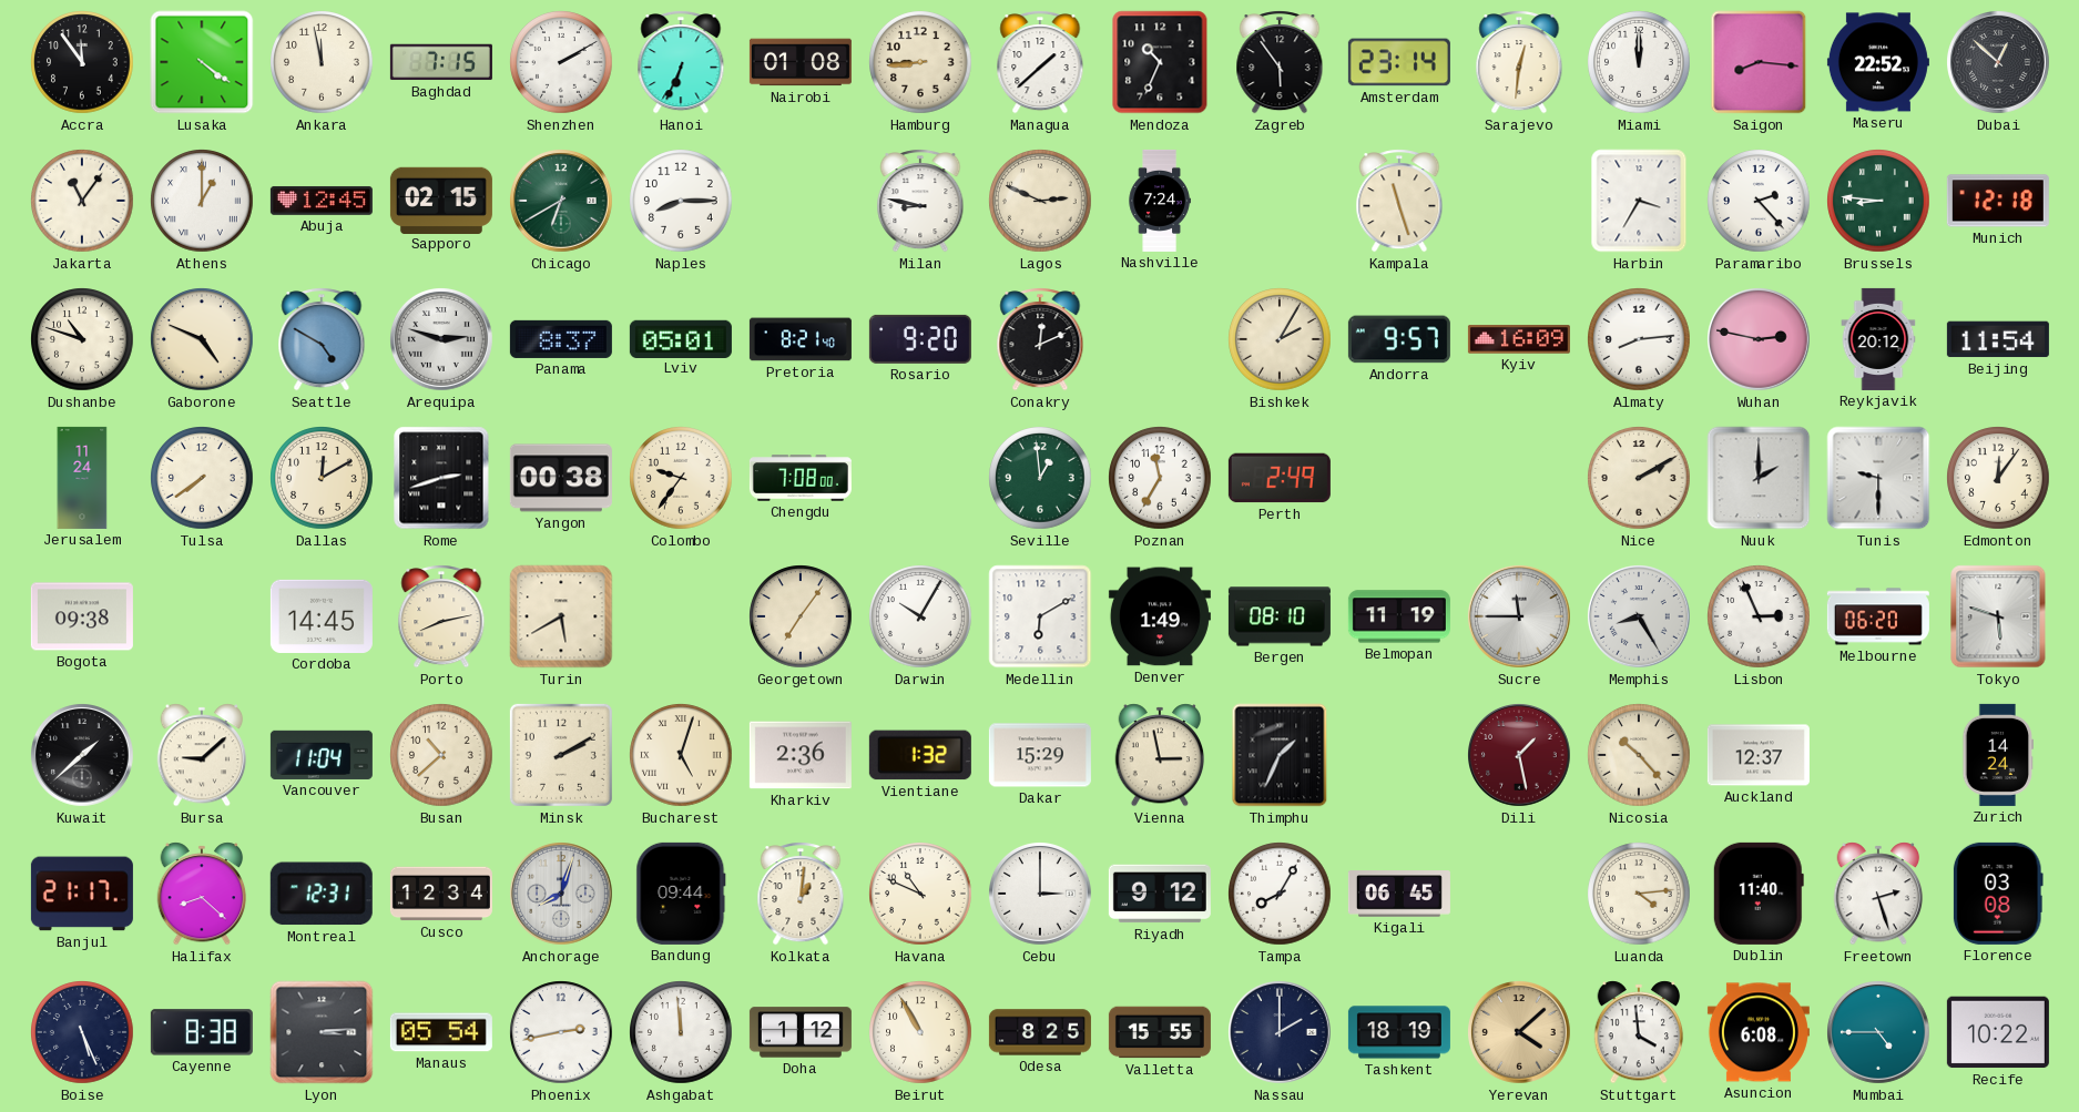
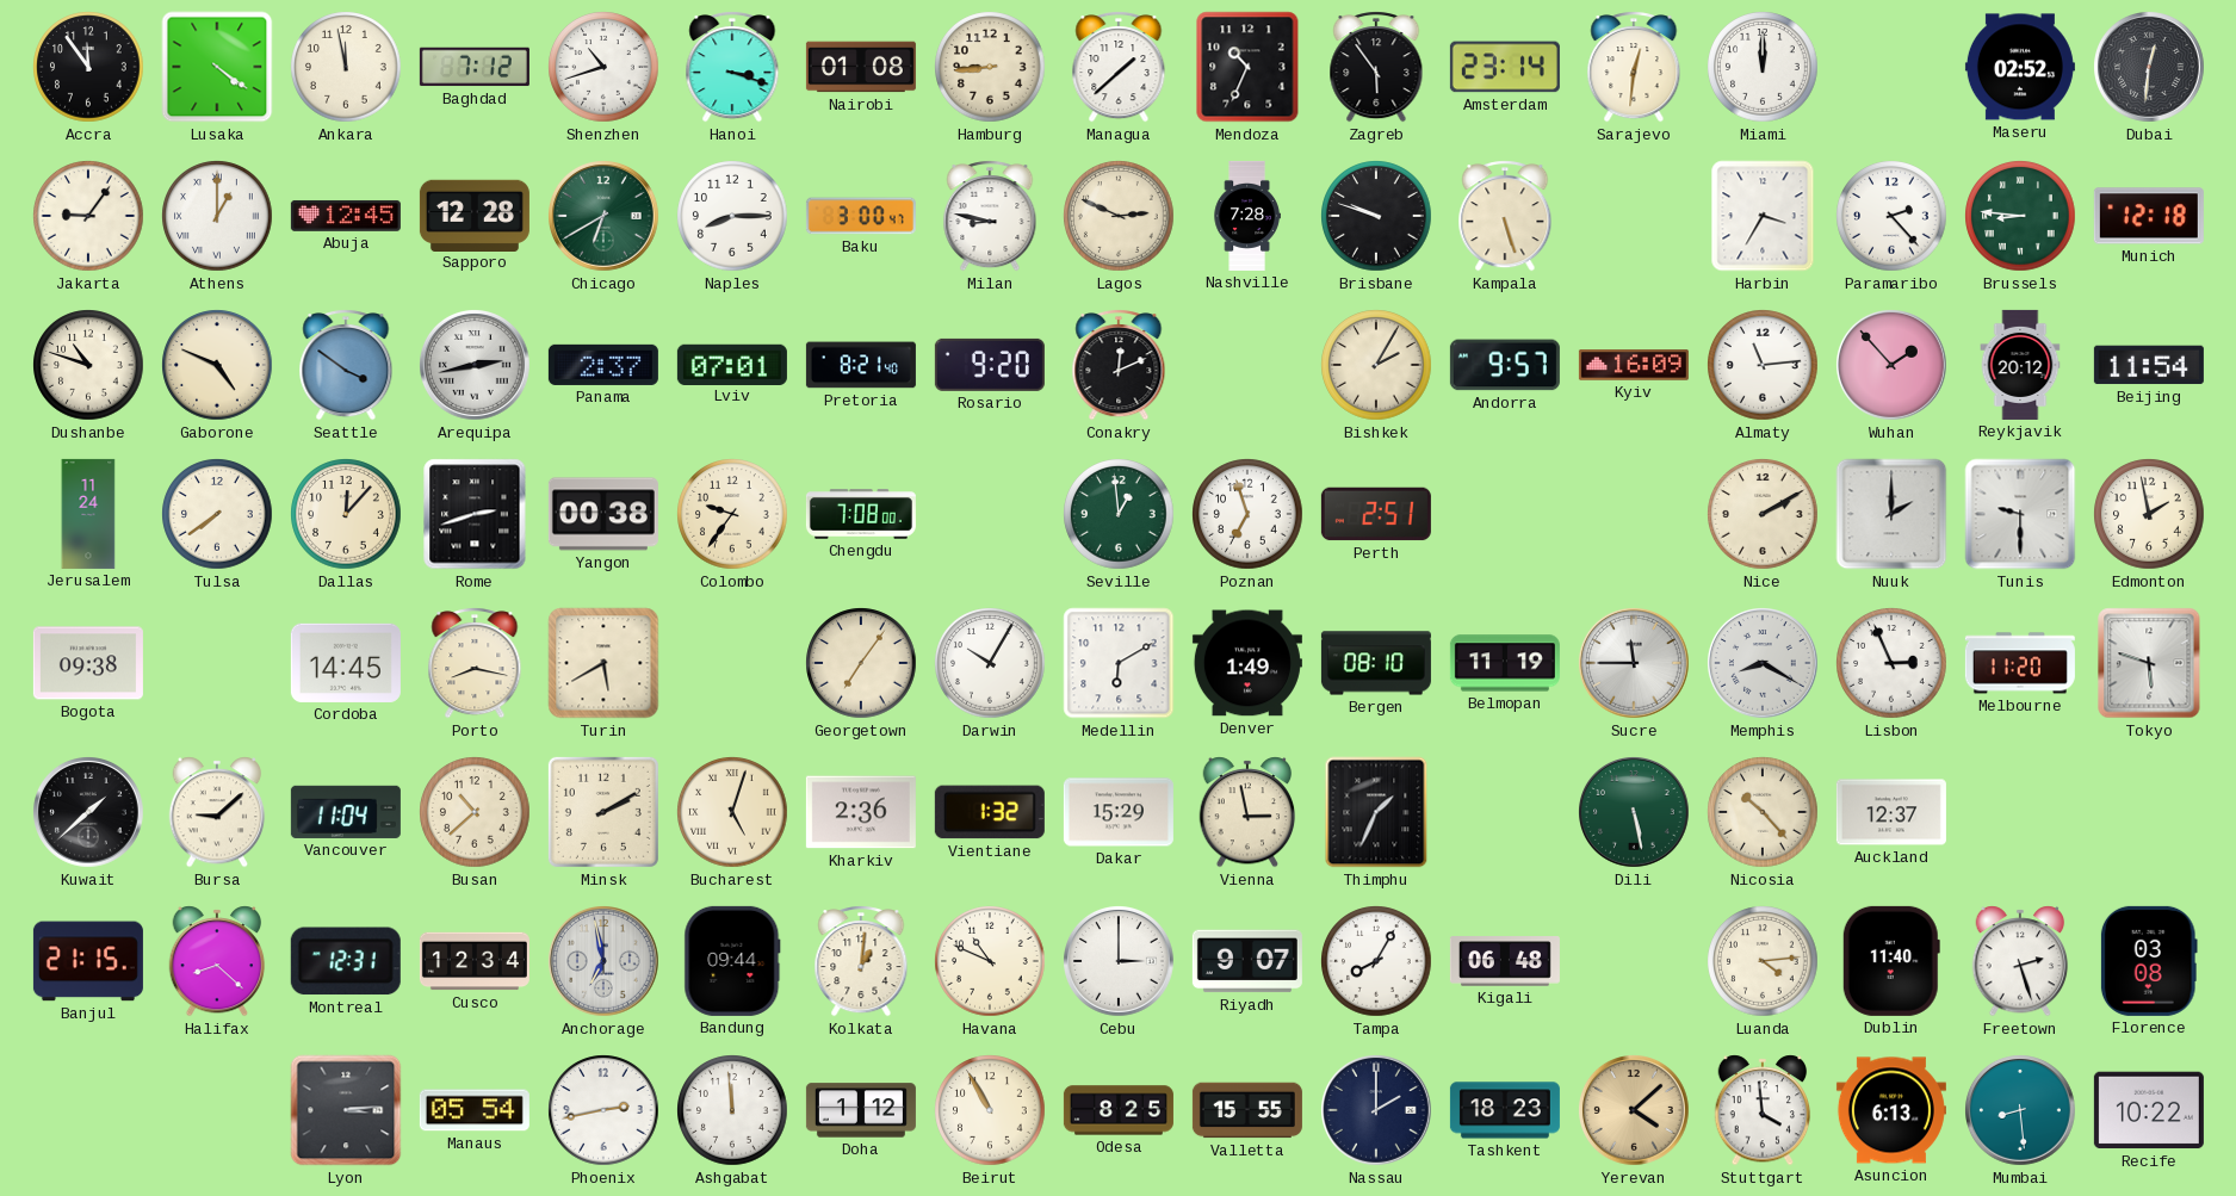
Baghdad: 7:15 -> 7:12 (475, 67)
Shenzhen: 2:10 -> 10:42 (603, 67)
Hanoi: 6:34 -> 3:18 (732, 67)
Saigon: 8:16 -> none (1759, 62)
Maseru: 22:52 -> 02:52 (2020, 67)
Dubai: 12:52 -> 12:31 (2150, 68)
Jakarta: 11:06 -> 9:06 (88, 216)
Sapporo: 02:15 -> 12:28 (475, 215)
Baku: none -> 3:00 (861, 216)
Nashville: 7:24 -> 7:28 (1247, 216)
Brisbane: none -> 9:48 (1376, 216)
Kampala: 11:27 -> 5:27 (1505, 216)
Seattle: 4:50 -> 3:51 (346, 365)
Arequipa: 2:48 -> 2:43 (476, 366)
Panama: 8:37 -> 2:37 (603, 365)
Lviv: 05:01 -> 07:01 (732, 364)
Almaty: 8:14 -> 11:14 (1763, 365)
Wuhan: 2:47 -> 1:53 (1893, 366)
Dallas: 12:10 -> 12:07 (346, 514)
Poznan: 11:35 -> 6:57 (1247, 514)
Perth: 2:49 -> 2:51 (1376, 514)
Edmonton: 12:06 -> 1:58 (2149, 514)
Porto: 8:13 -> 8:17 (475, 663)
Memphis: 8:25 -> 8:20 (1764, 664)
Melbourne: 06:20 -> 11:20 (2020, 663)
Dili: 1:28 -> 5:28 (1635, 813)
Dili dial: burgundy -> green (1635, 813)
Zurich: 14:24 -> none (1998, 755)
Banjul: 21:17 -> 21:15 (88, 961)
Anchorage: 8:03 -> 6:58 (605, 962)
Riyadh: 9:12 -> 9:07 (1247, 961)
Kigali: 06:45 -> 06:48 (1505, 961)
Boise: 5:26 -> none (82, 1032)
Cayenne: 8:38 -> none (202, 1032)
Tashkent: 18:19 -> 18:23 (1505, 1110)
Asuncion: 6:08 -> 6:13 (1891, 1110)
Mumbai: 4:45 -> 8:29 (2021, 1111)
